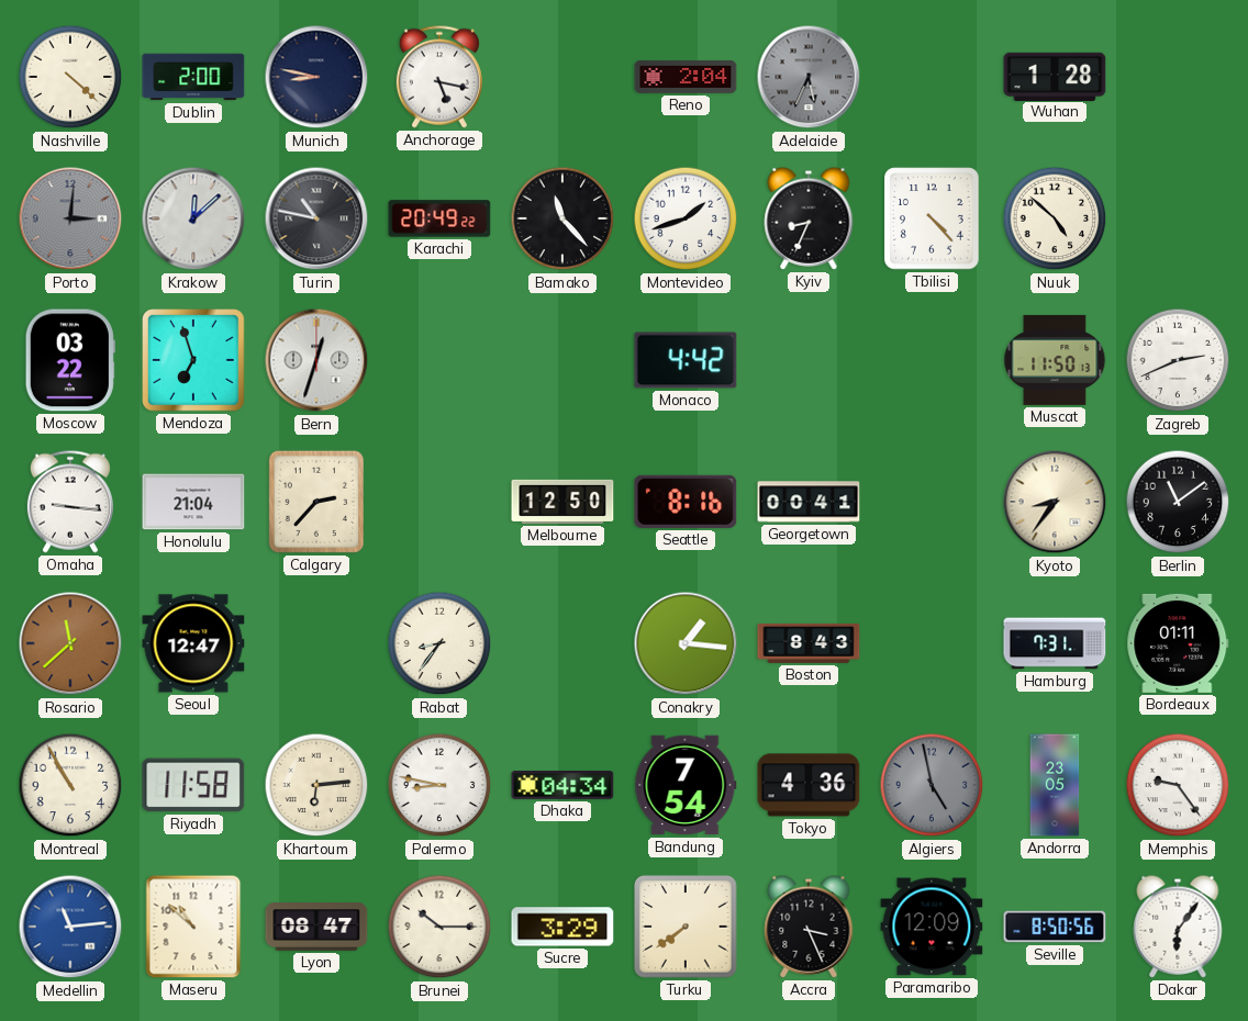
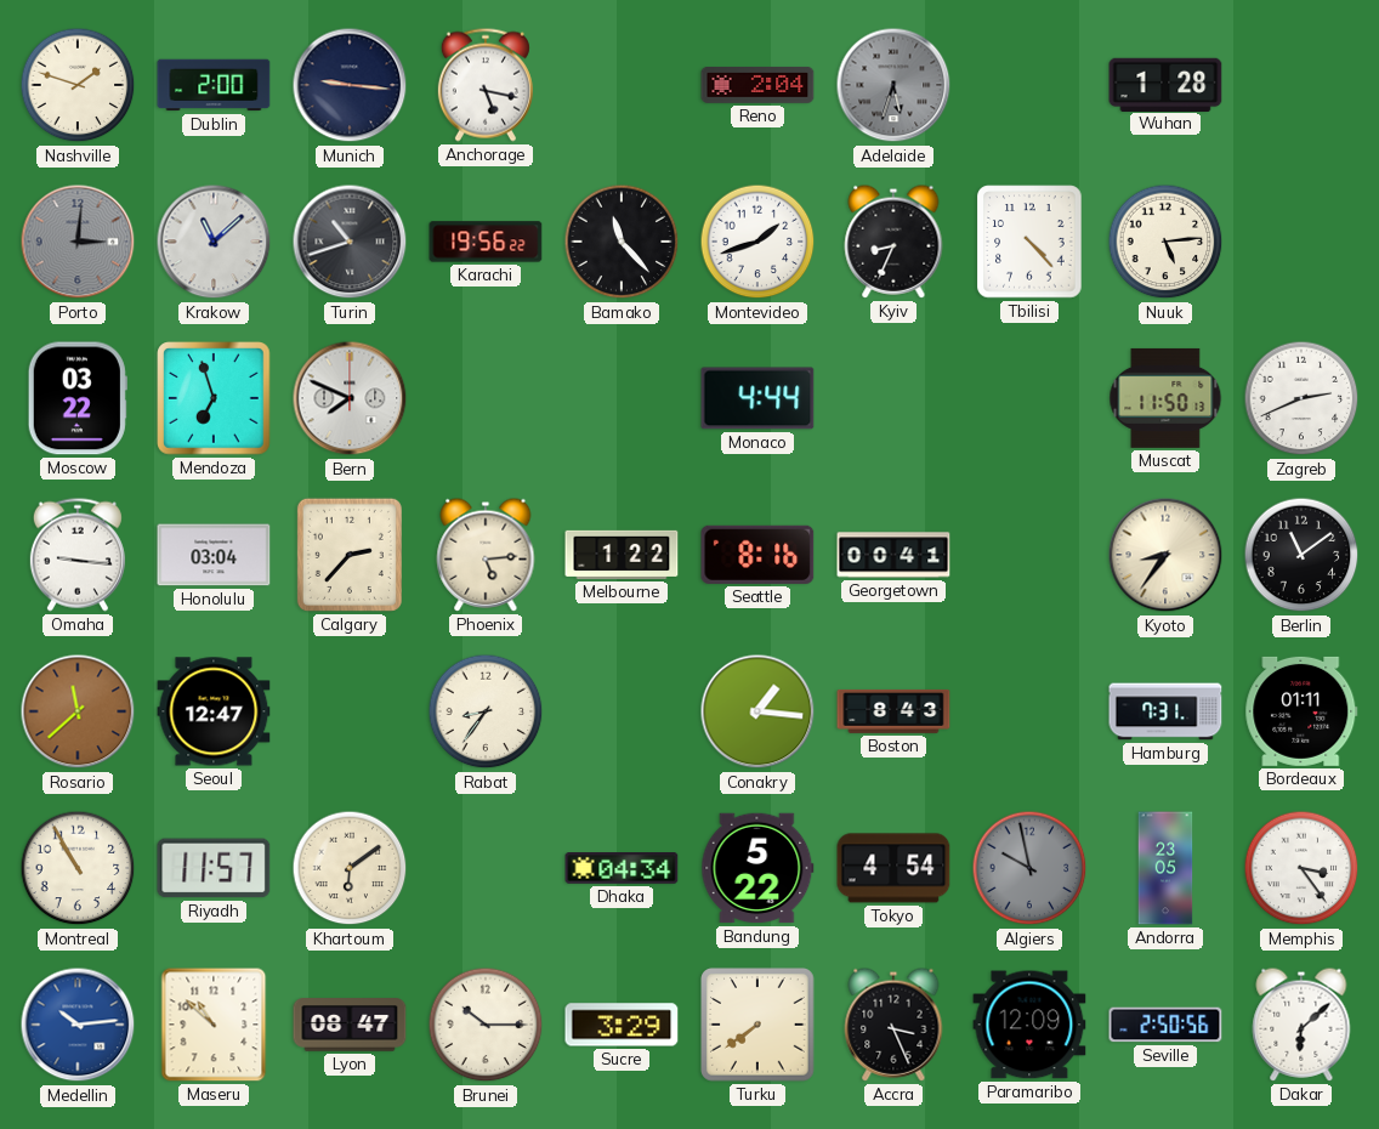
Nashville: 4:22 -> 1:48 (78, 85)
Munich: 8:47 -> 9:16 (350, 85)
Adelaide: 5:34 -> 5:33 (893, 85)
Krakow: 12:08 -> 11:08 (214, 242)
Turin: 10:47 -> 10:42 (350, 242)
Karachi: 20:49 -> 19:56 (486, 242)
Nuuk: 4:52 -> 5:14 (1165, 242)
Bern: 12:33 -> 7:49 (350, 398)
Monaco: 4:42 -> 4:44 (757, 398)
Honolulu: 21:04 -> 03:04 (214, 555)
Phoenix: none -> 5:14 (486, 555)
Melbourne: 12:50 -> 1:22 (622, 555)
Riyadh: 11:58 -> 11:57 (214, 868)
Khartoum: 6:14 -> 6:09 (350, 868)
Palermo: 8:47 -> none (439, 785)
Bandung: 7:54 -> 5:22 (757, 868)
Tokyo: 4:36 -> 4:54 (893, 868)
Algiers: 4:58 -> 9:58 (1029, 868)
Memphis: 9:24 -> 3:24 (1301, 868)
Medellin: 11:14 -> 10:14 (78, 1025)
Seville: 8:50 -> 2:50 (1165, 1025)
Dakar: 6:06 -> 6:08 (1301, 1025)
